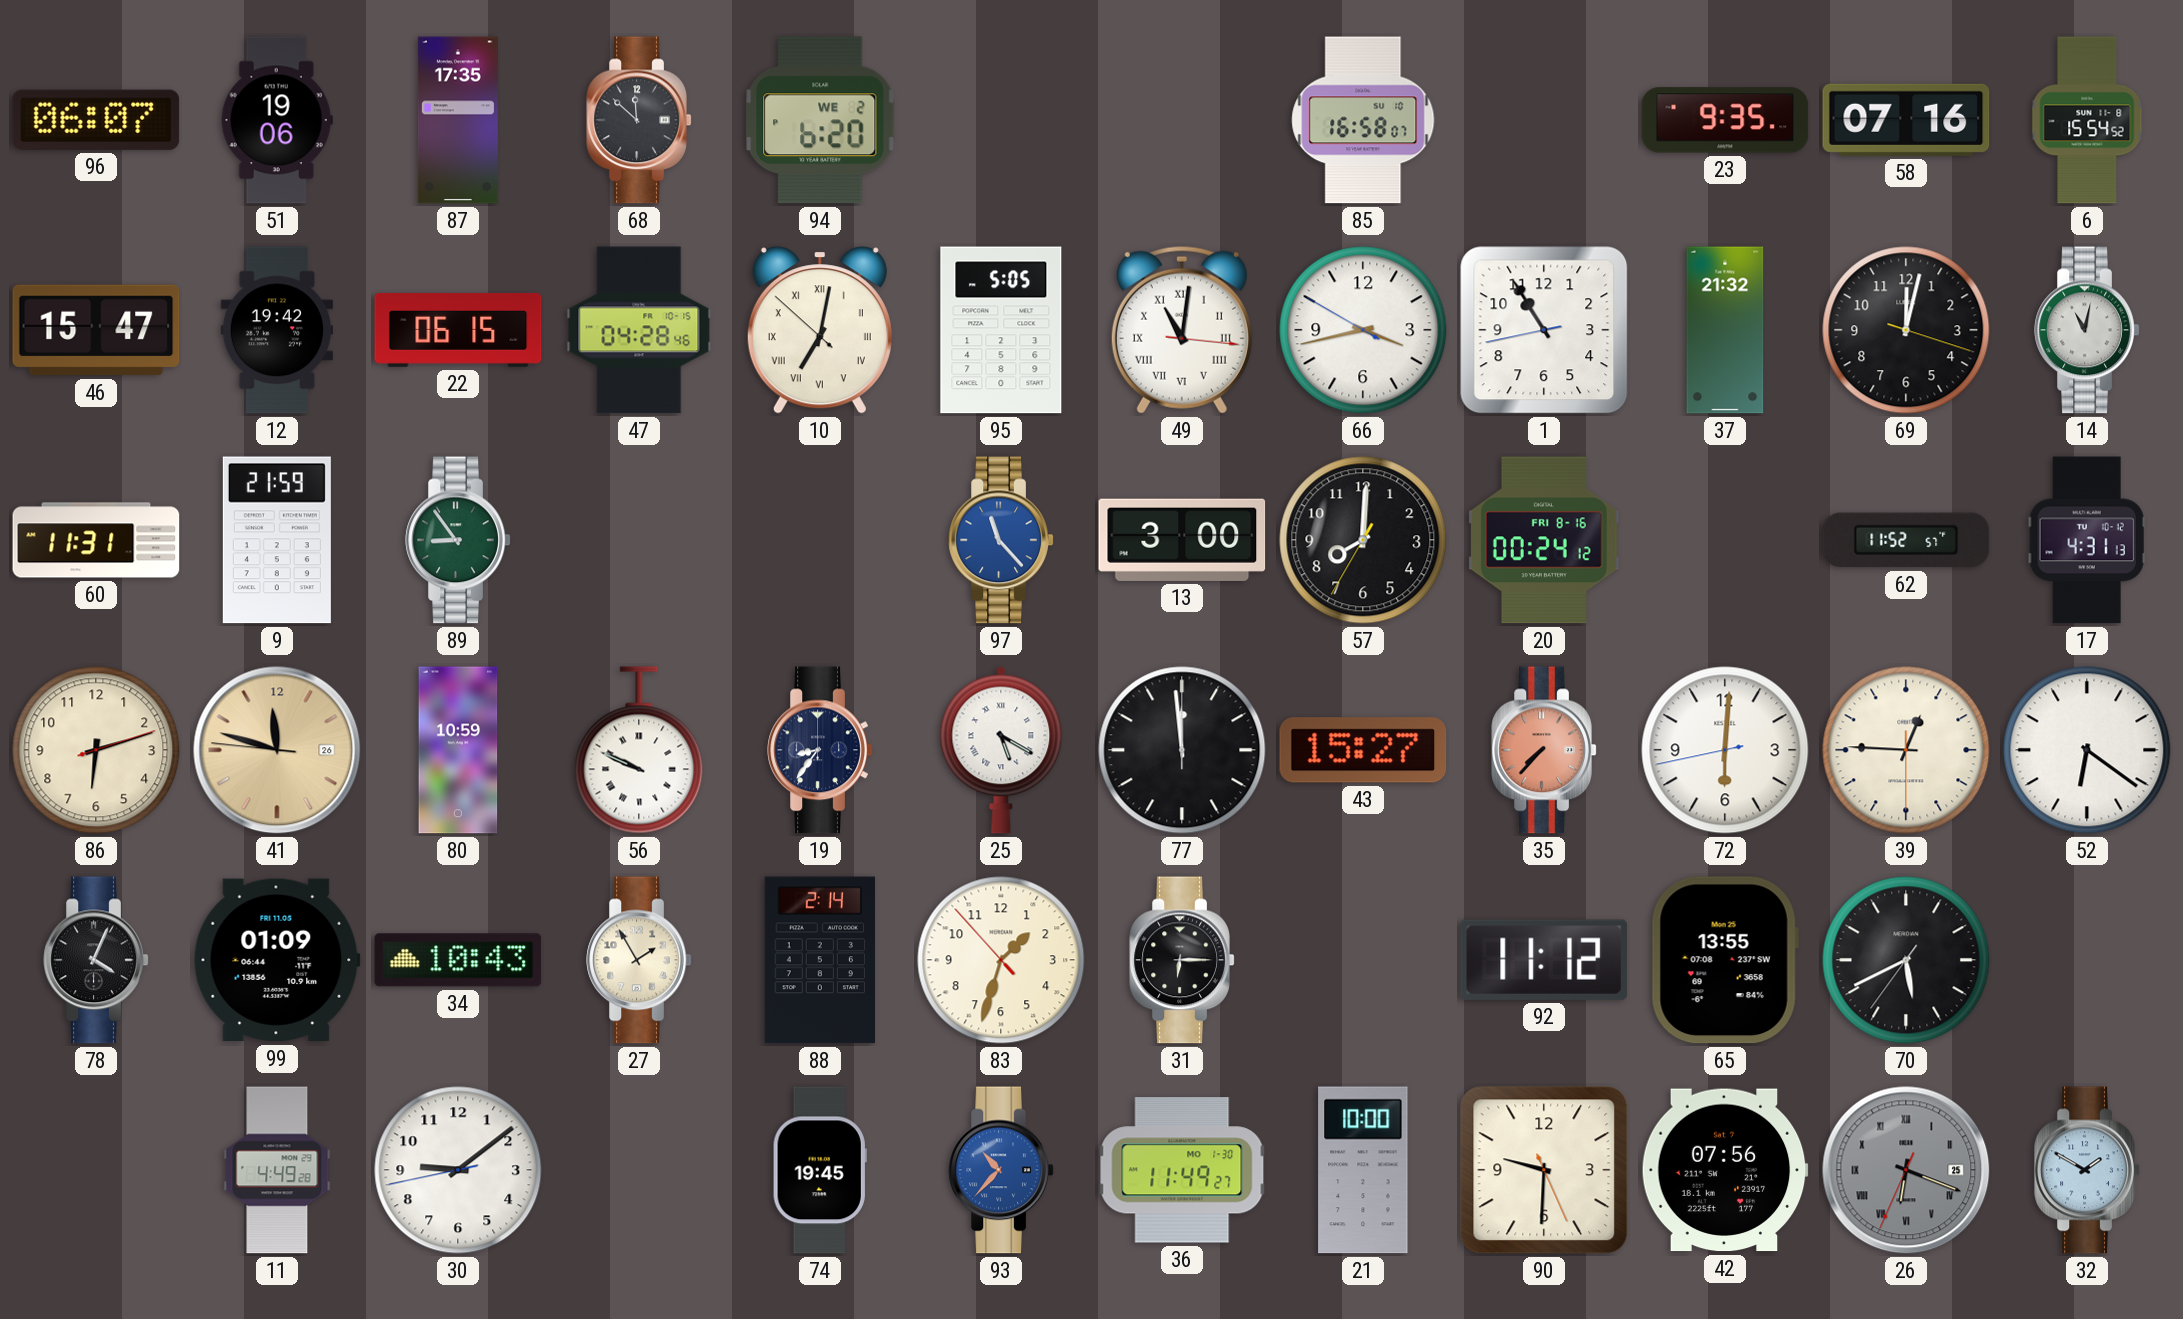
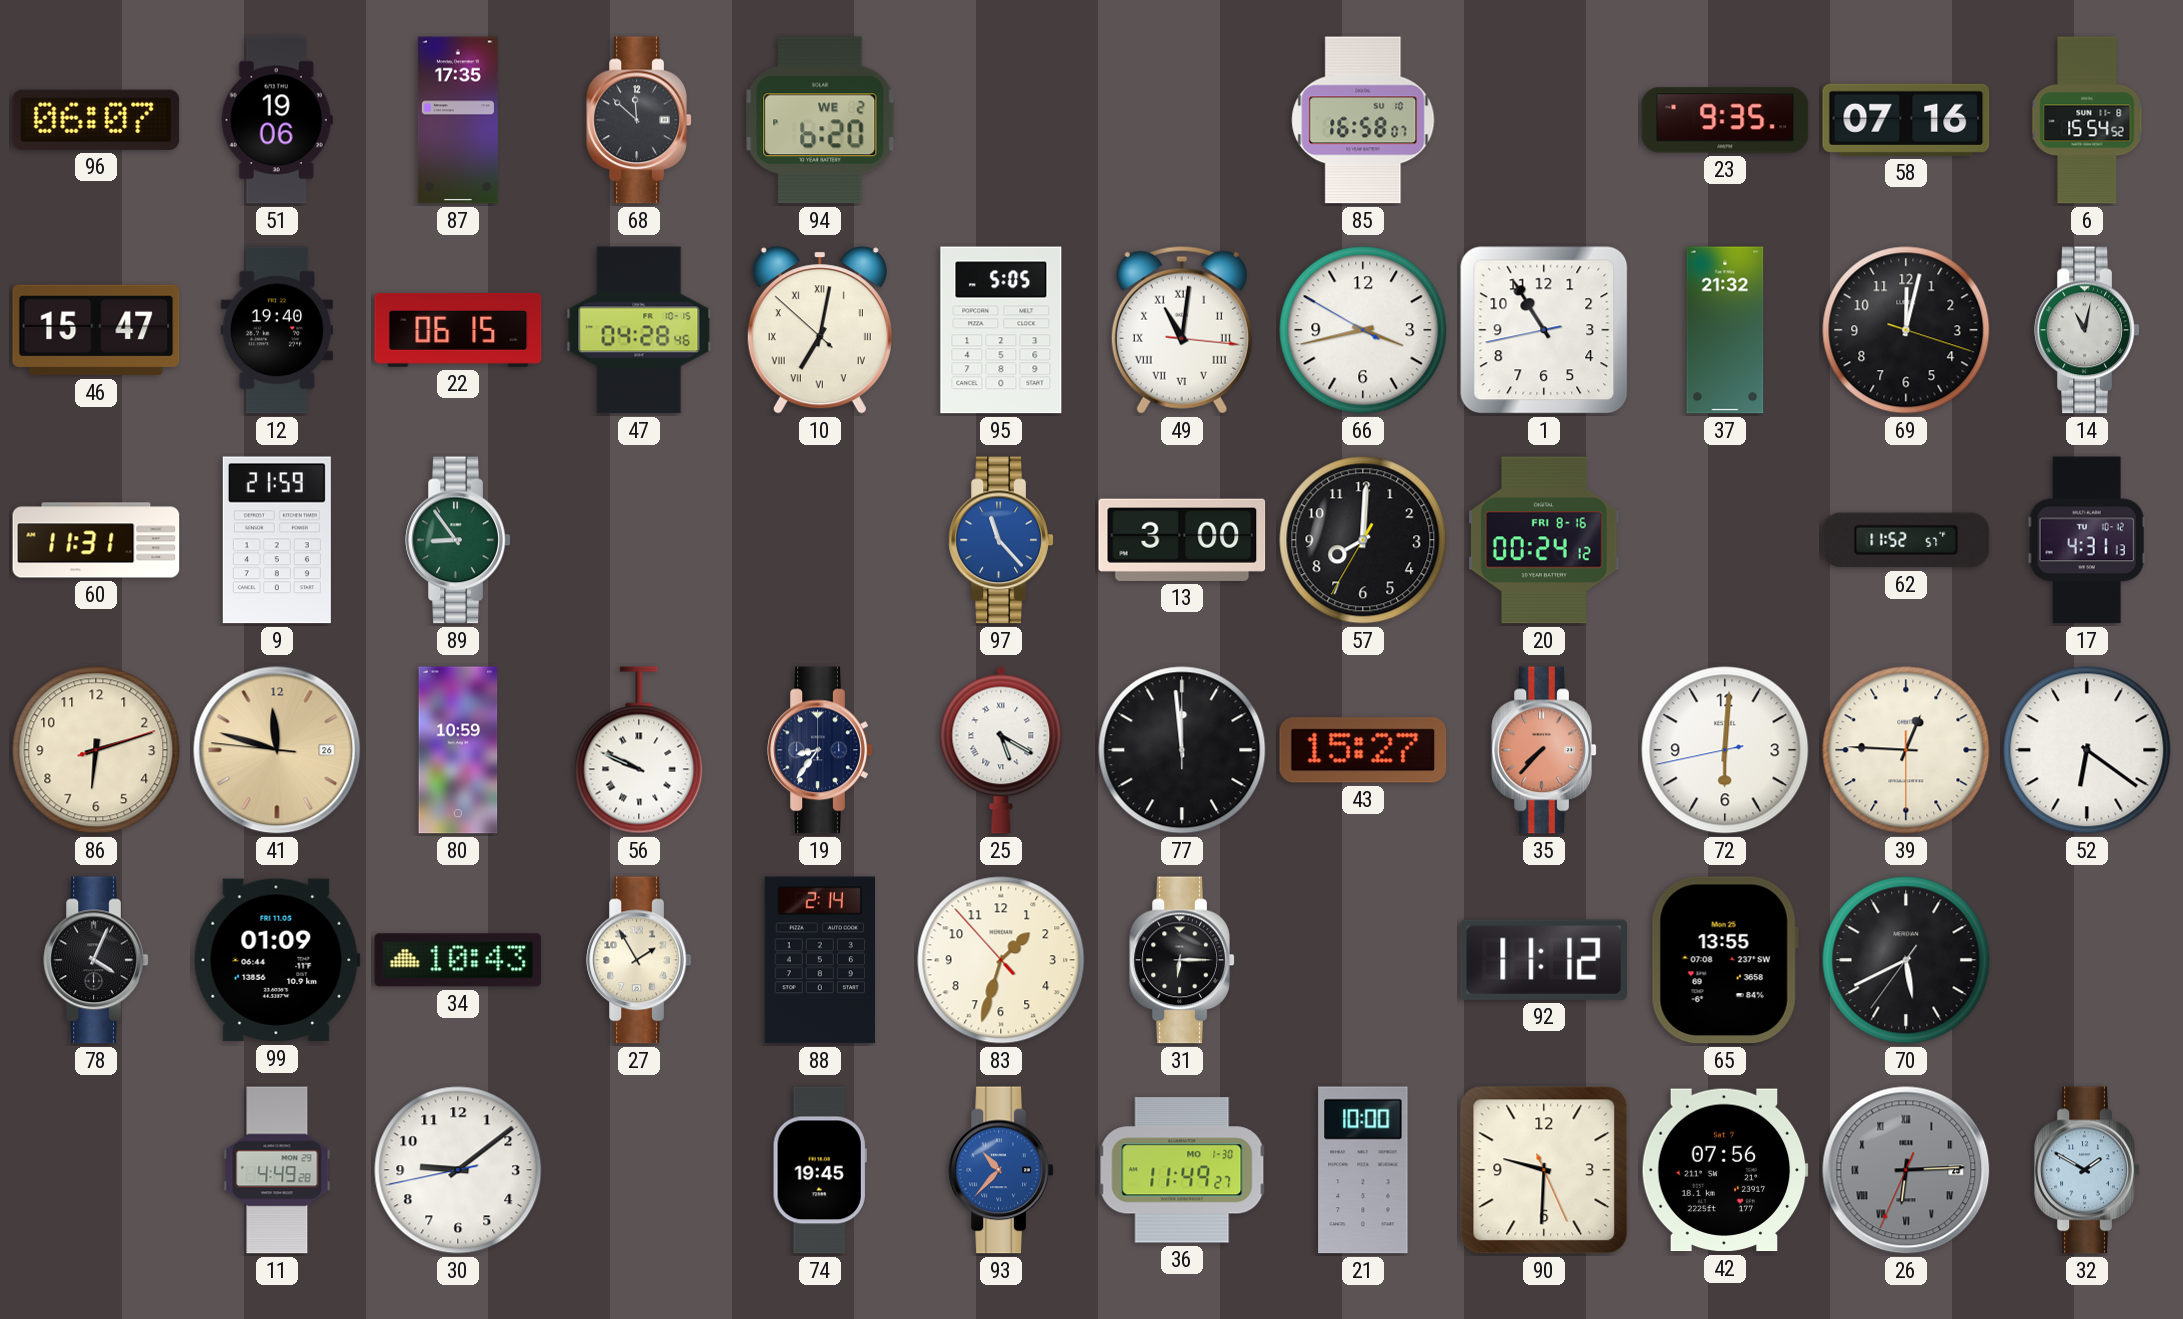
12: 19:42 -> 19:40 (277, 330)
26: 6:18 -> 6:14 (1906, 1170)
